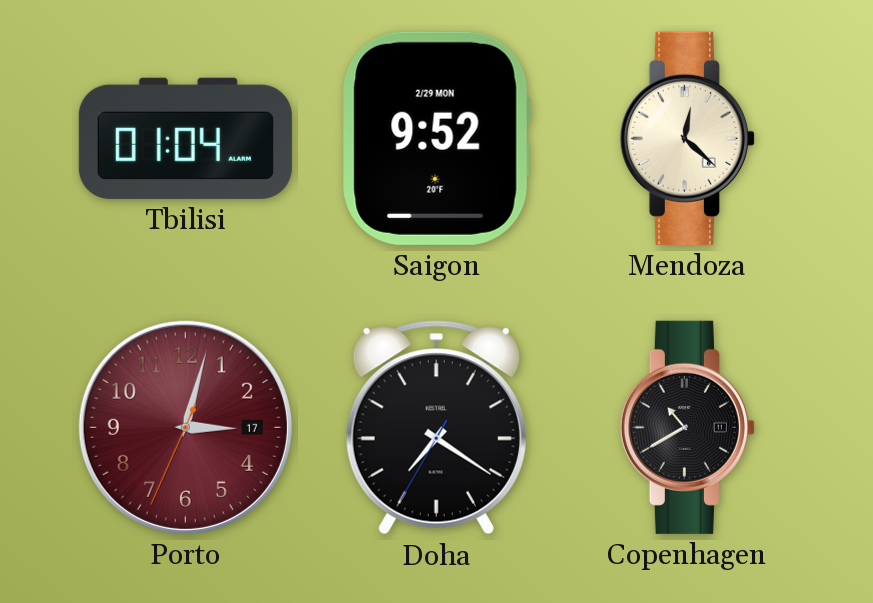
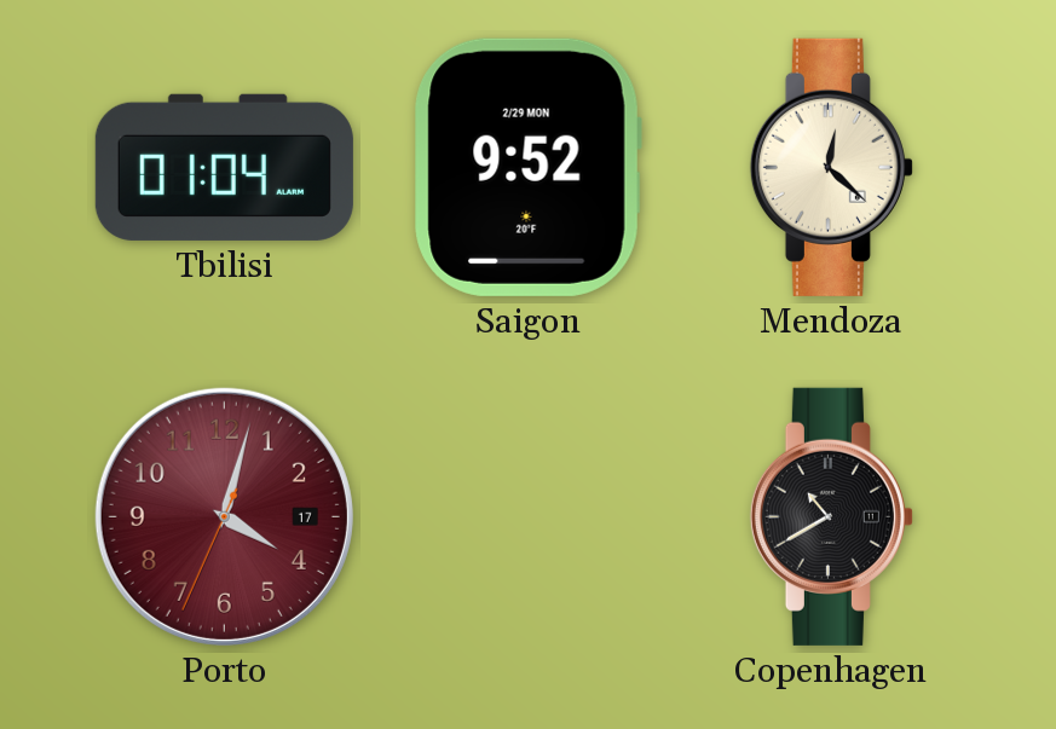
Porto: 3:02 -> 4:02 (224, 516)
Doha: 7:20 -> none (436, 428)
